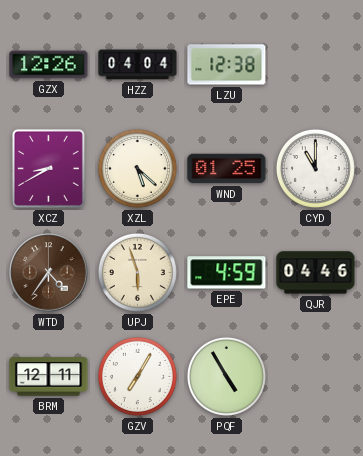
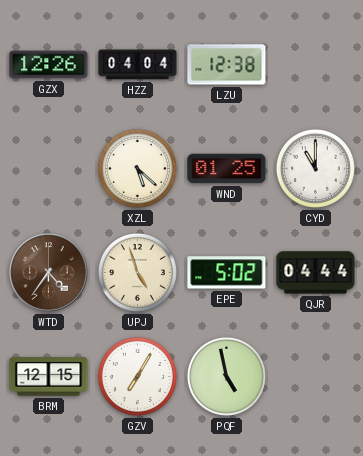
XCZ: 8:40 -> none (48, 168)
UPJ: 5:57 -> 4:57 (137, 272)
EPE: 4:59 -> 5:02 (227, 273)
QJR: 04:46 -> 04:44 (316, 273)
BRM: 12:11 -> 12:15 (49, 377)
PQF: 4:55 -> 4:58 (226, 376)
